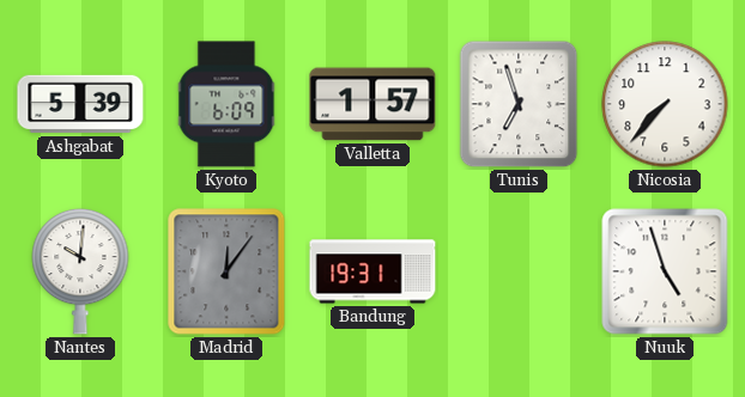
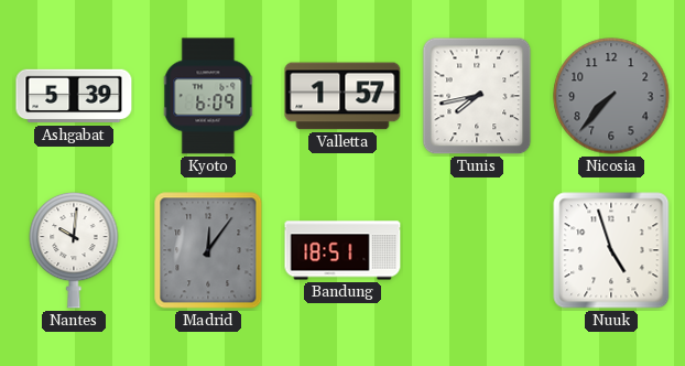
Tunis: 6:57 -> 7:43 (477, 96)
Nicosia dial: white -> grey (611, 96)
Bandung: 19:31 -> 18:51 (342, 250)
